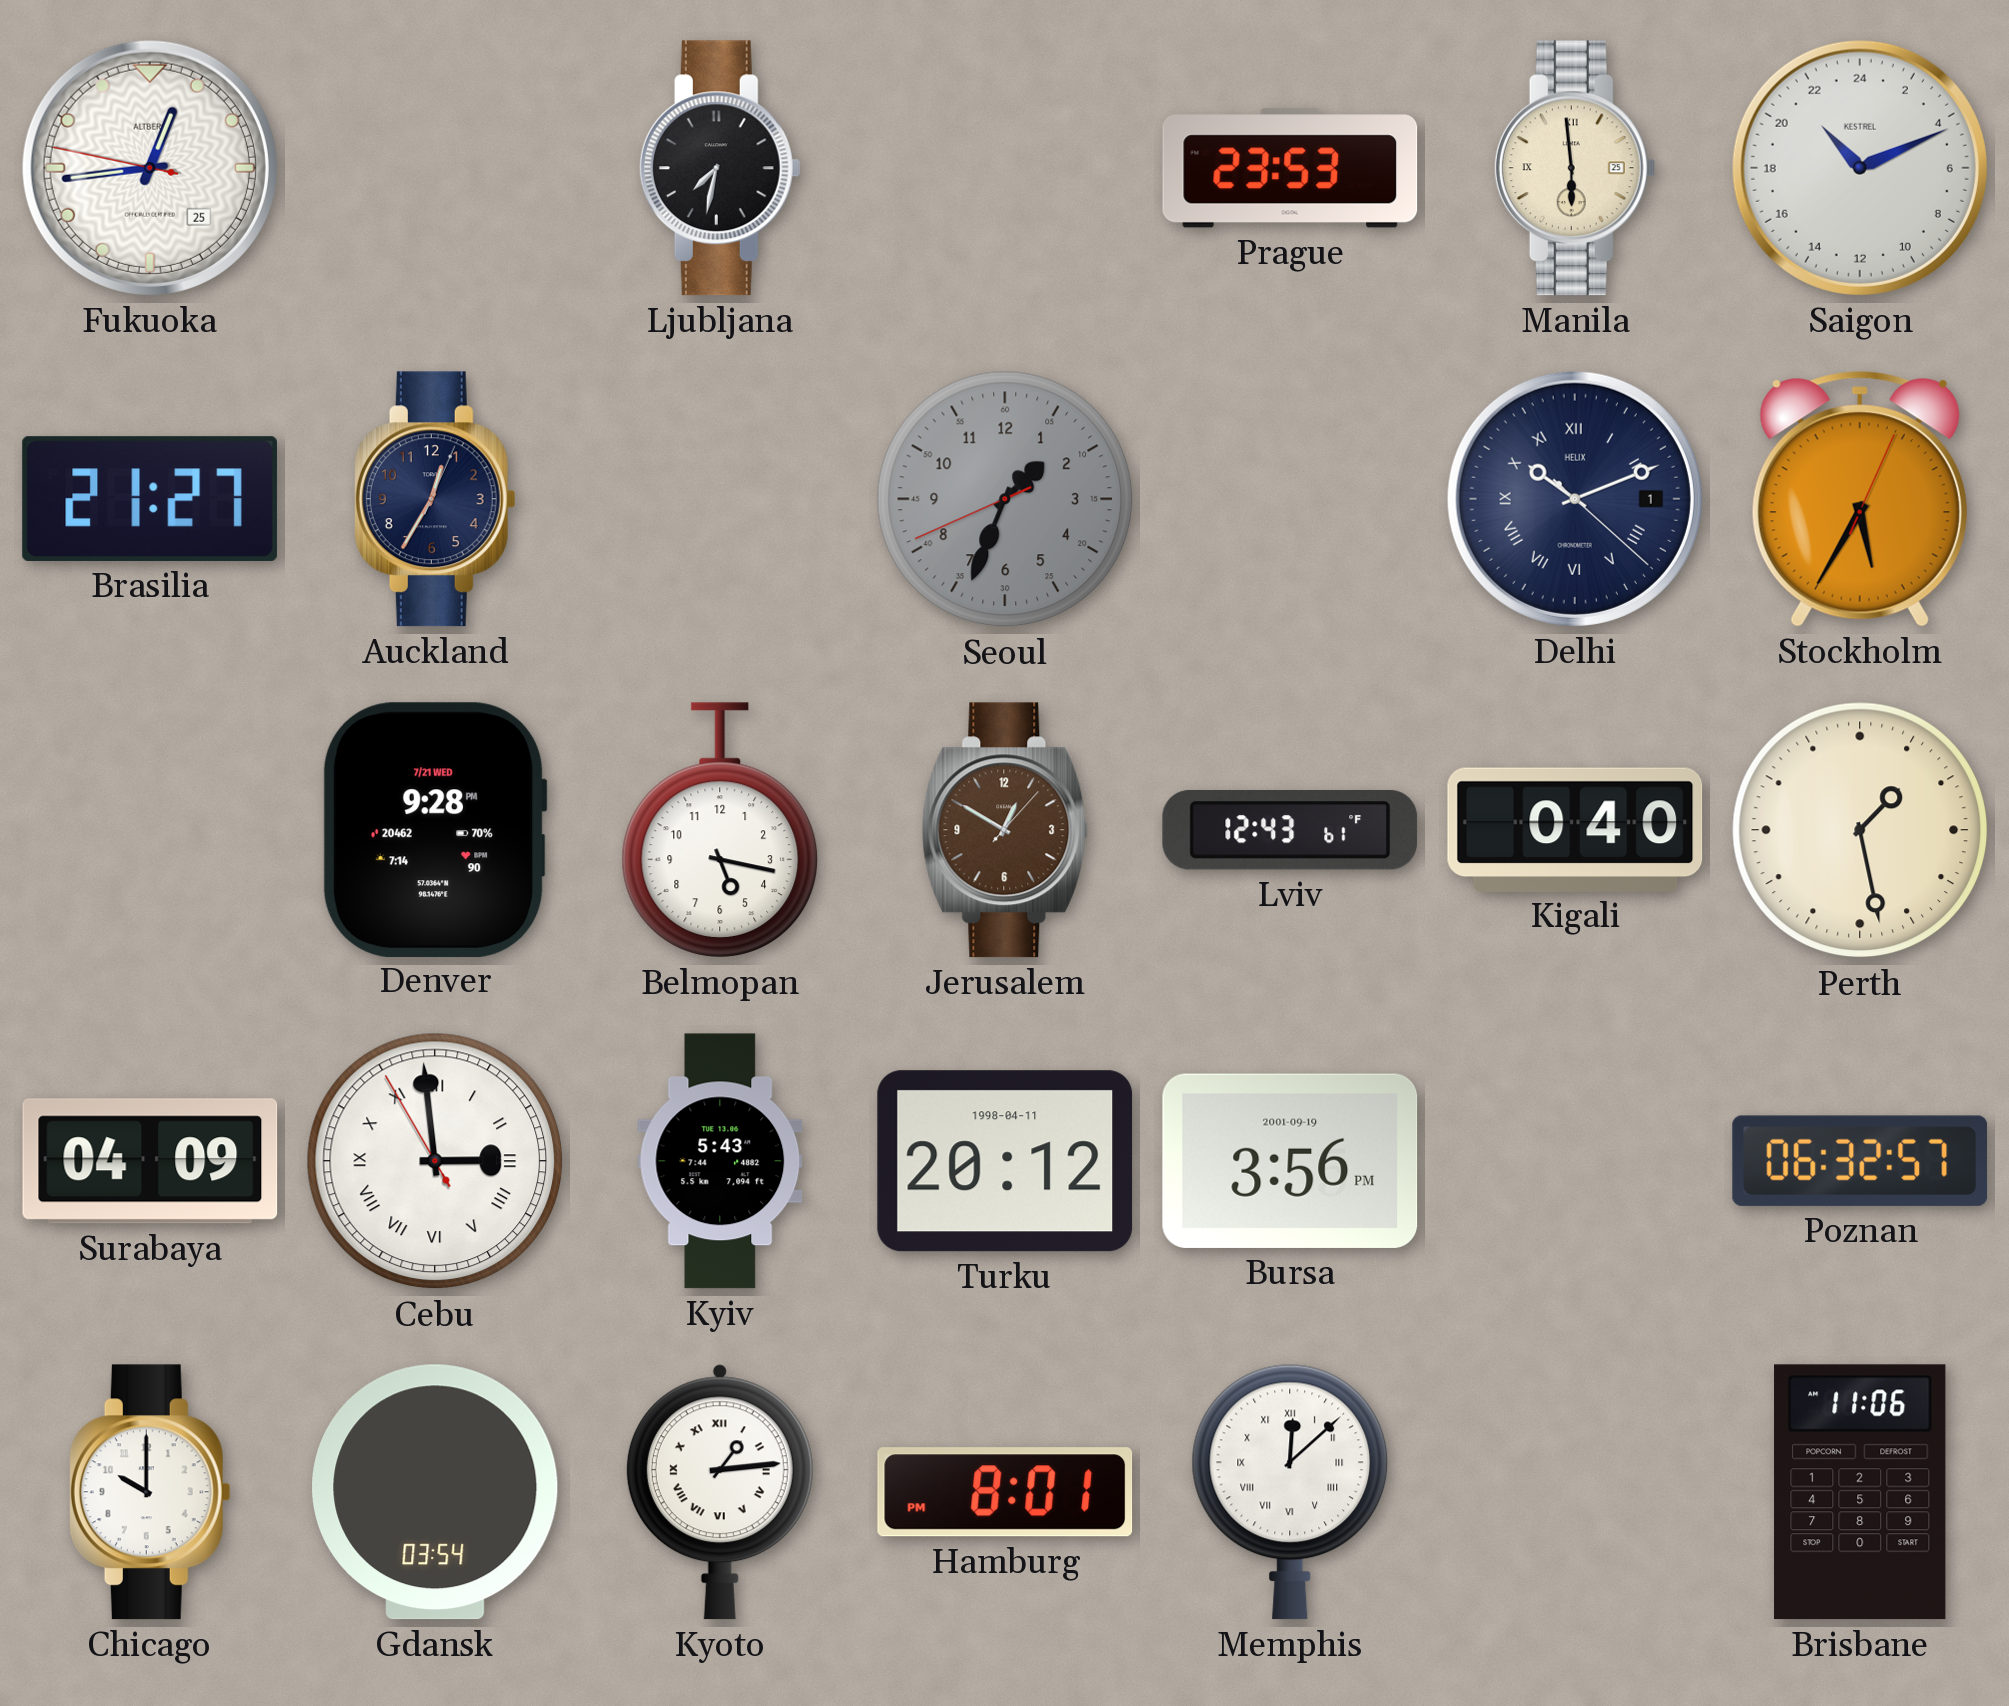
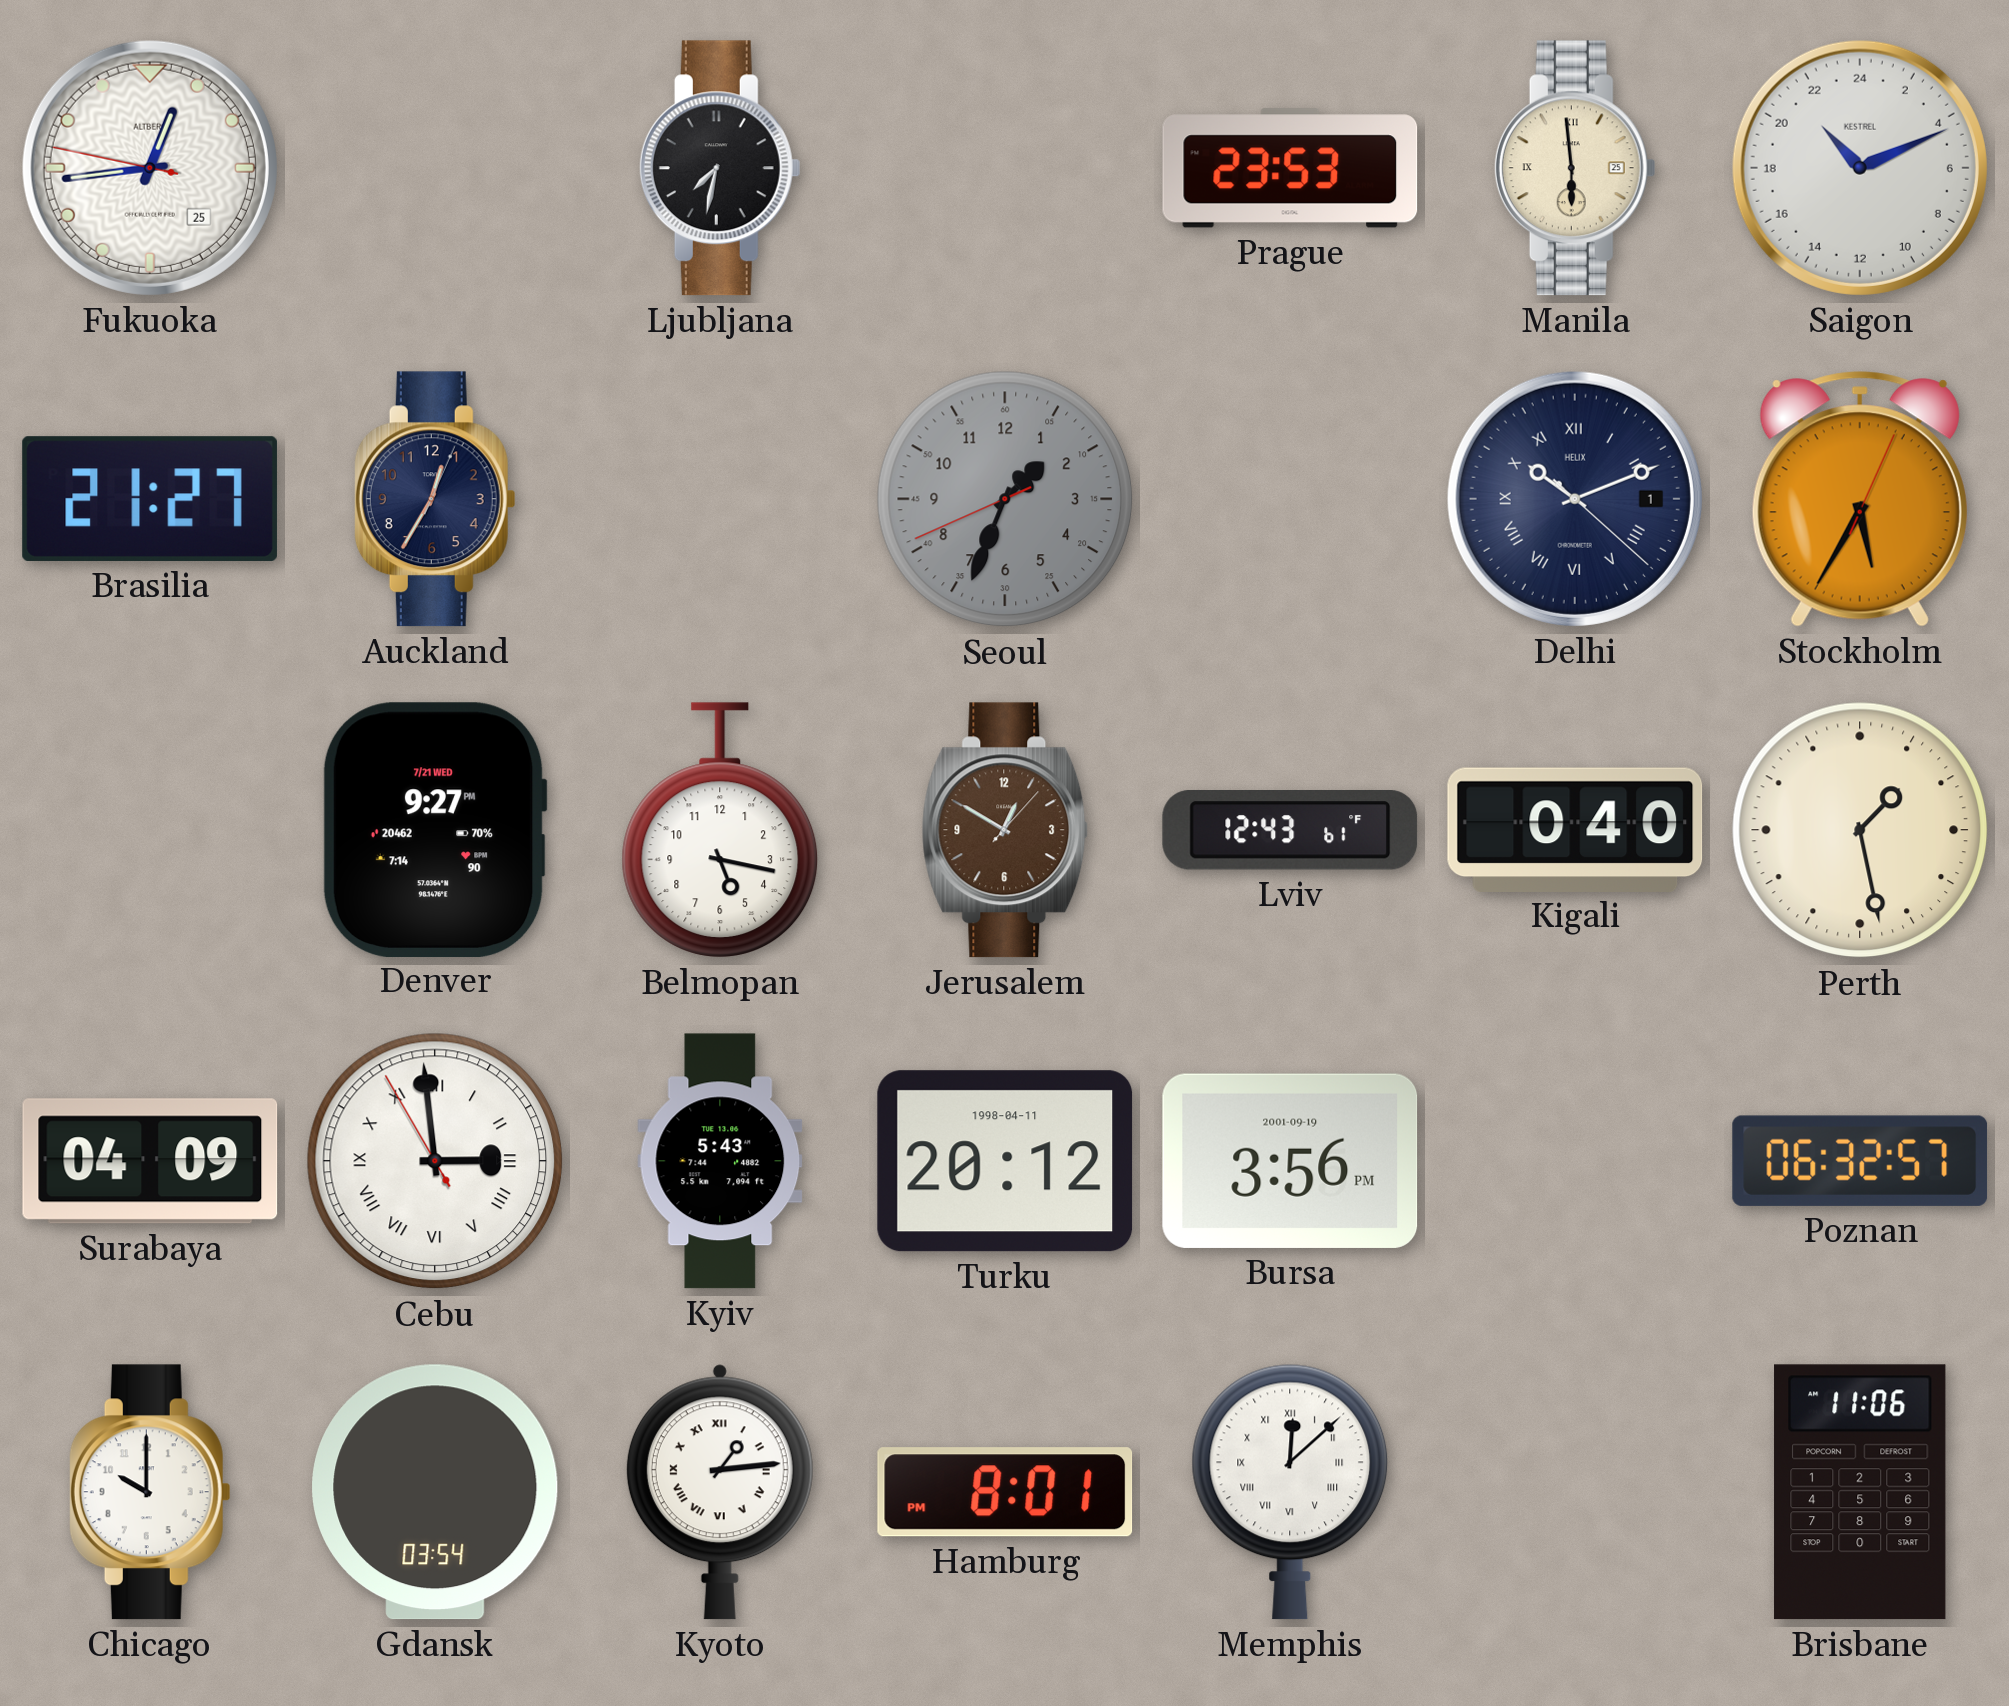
Denver: 9:28 -> 9:27 (435, 829)
